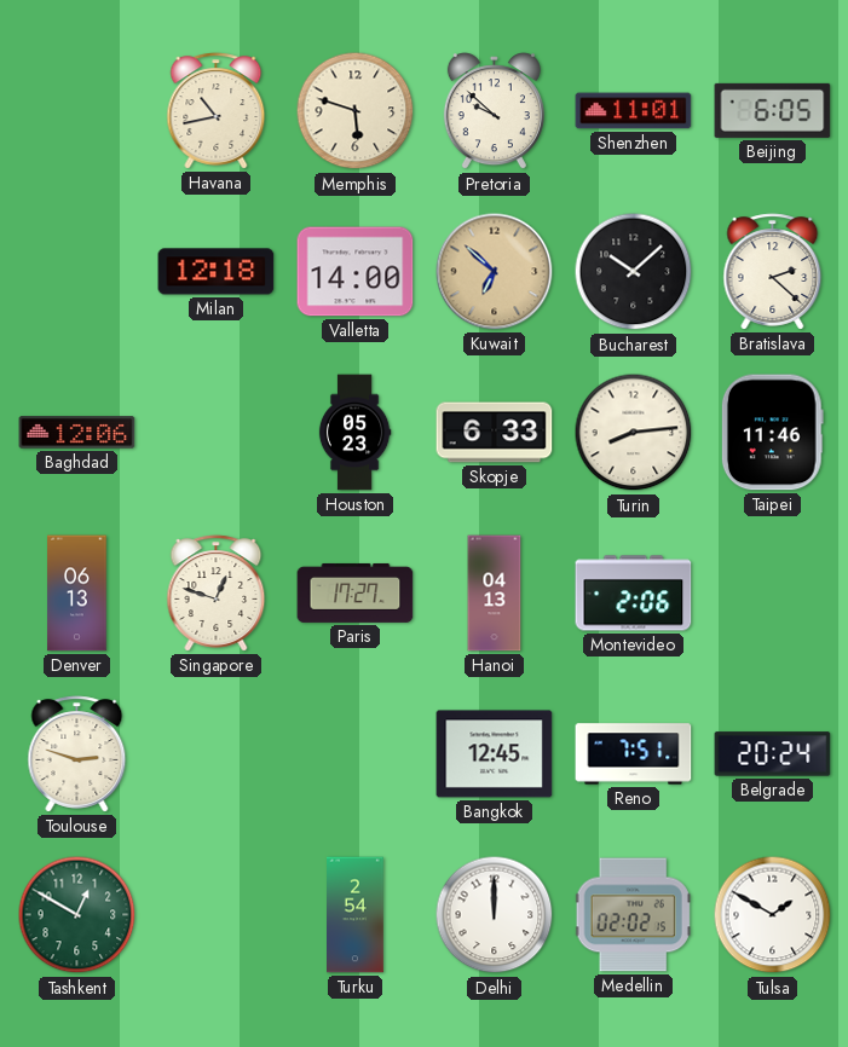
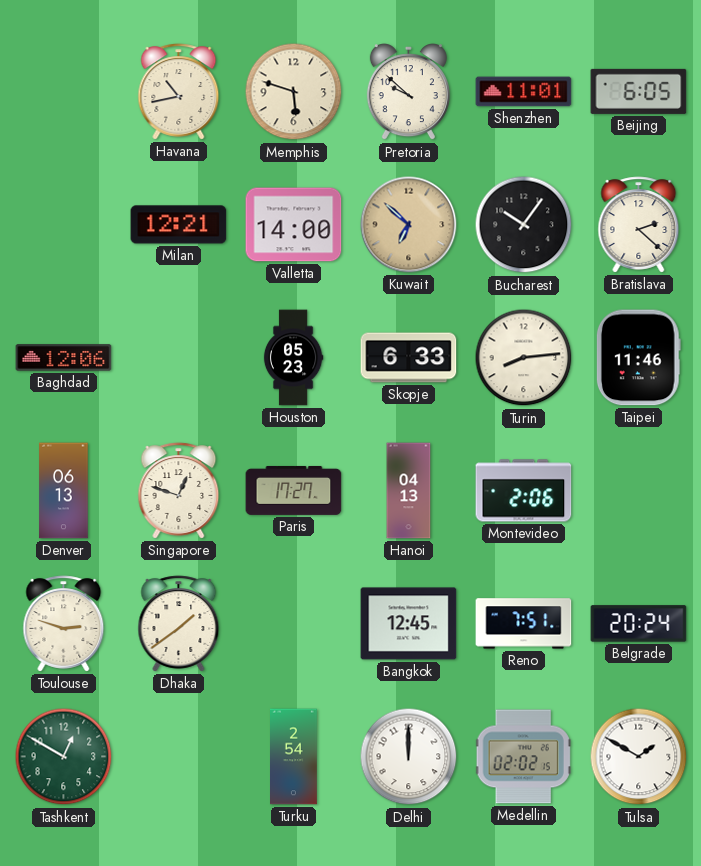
Milan: 12:18 -> 12:21 (179, 225)
Bucharest: 10:08 -> 10:06 (524, 225)
Dhaka: none -> 1:39 (179, 624)
